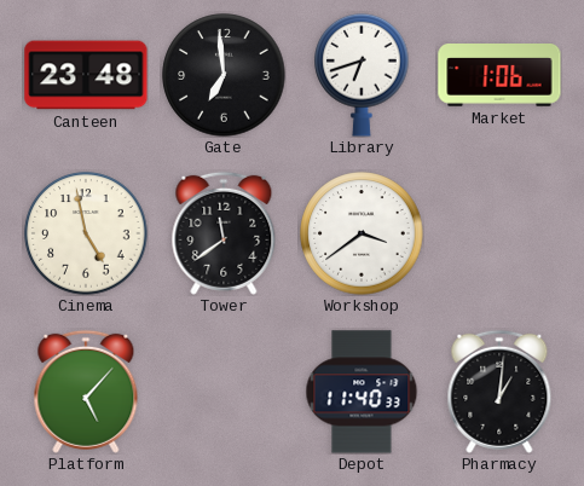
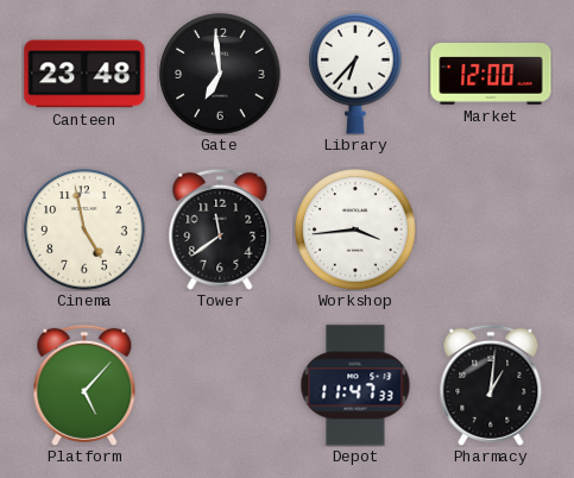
Library: 6:42 -> 6:37 (355, 74)
Market: 1:06 -> 12:00 (491, 75)
Workshop: 3:39 -> 3:44 (355, 229)
Depot: 11:40 -> 11:47 (355, 385)
